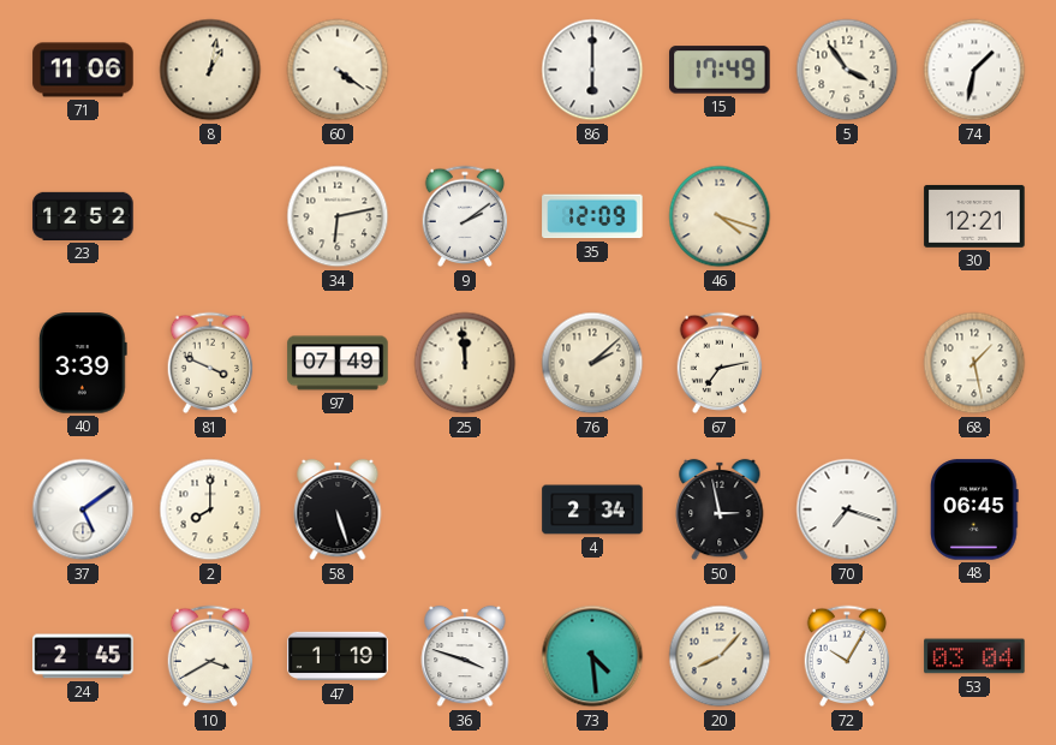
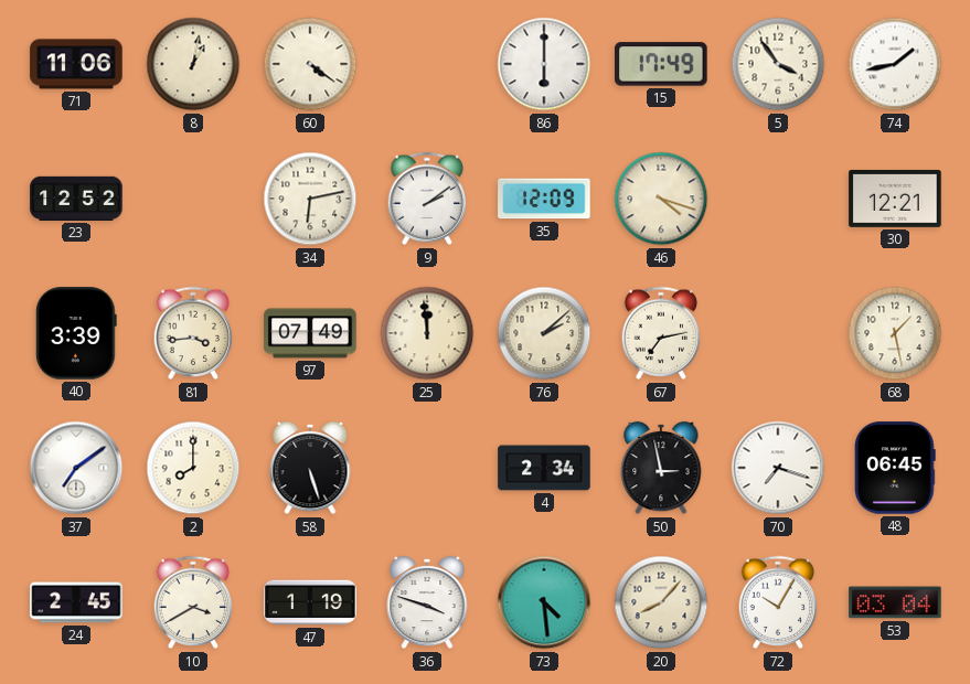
74: 1:32 -> 1:43 (895, 64)
81: 3:49 -> 3:44 (193, 333)
37: 5:09 -> 7:09 (76, 468)
